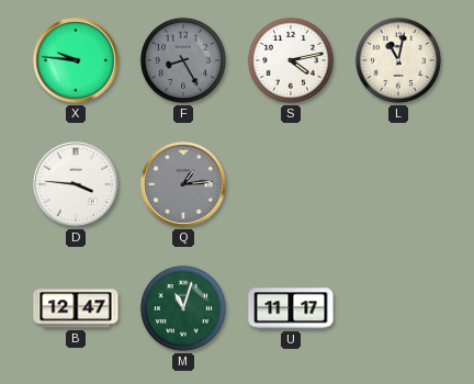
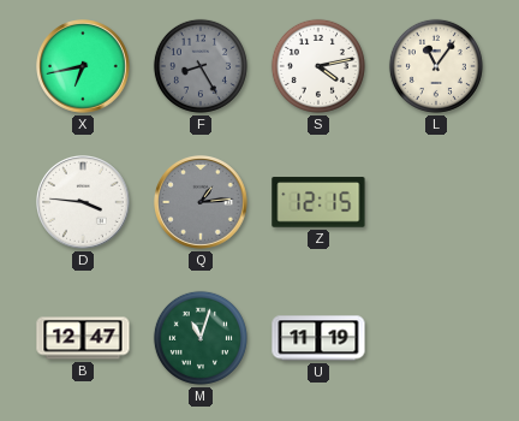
X: 9:46 -> 6:43 (84, 67)
L: 11:02 -> 11:06 (436, 66)
Z: none -> 12:15 (318, 202)
U: 11:17 -> 11:19 (318, 338)
